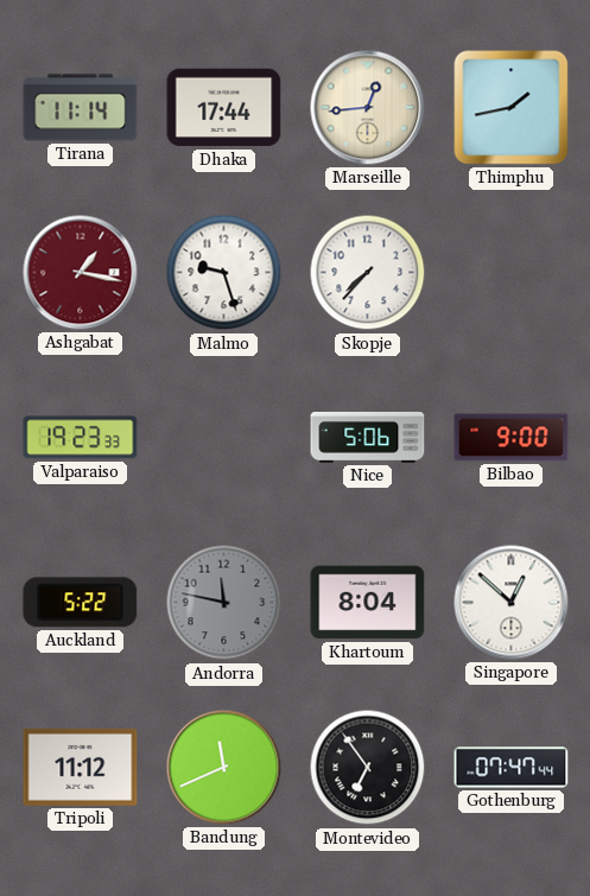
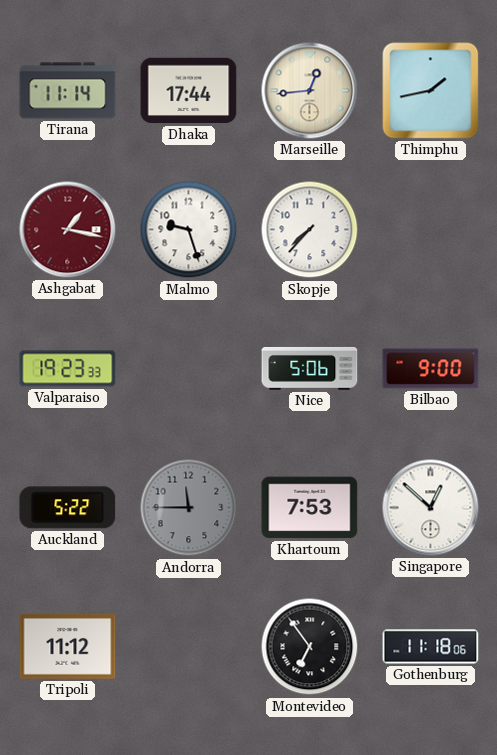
Andorra: 11:47 -> 11:45 (189, 508)
Khartoum: 8:04 -> 7:53 (310, 508)
Bandung: 11:41 -> none (224, 768)
Gothenburg: 07:47 -> 11:18 (431, 647)
